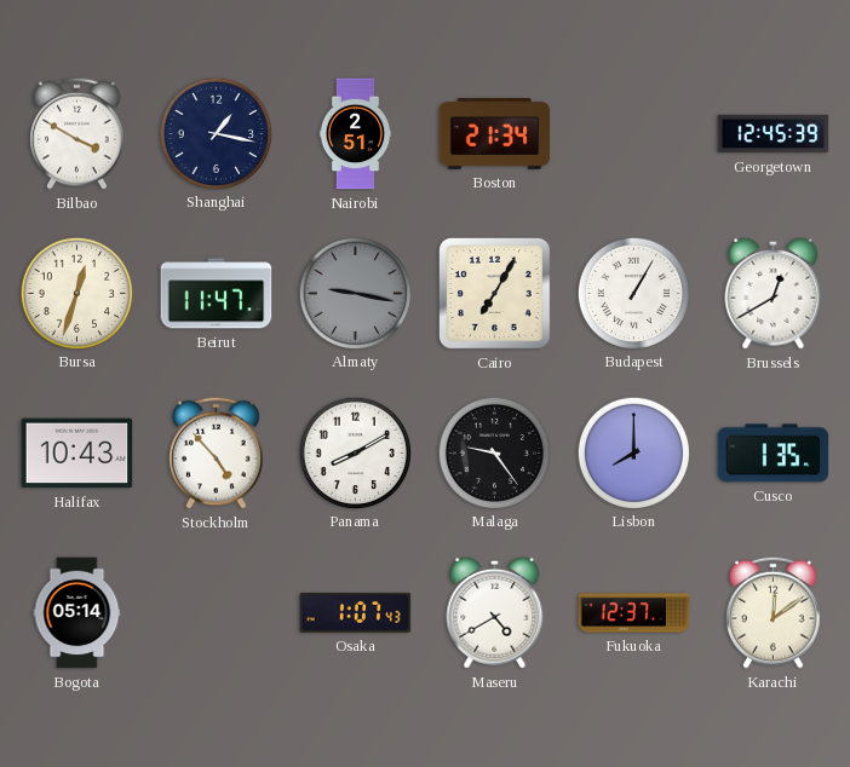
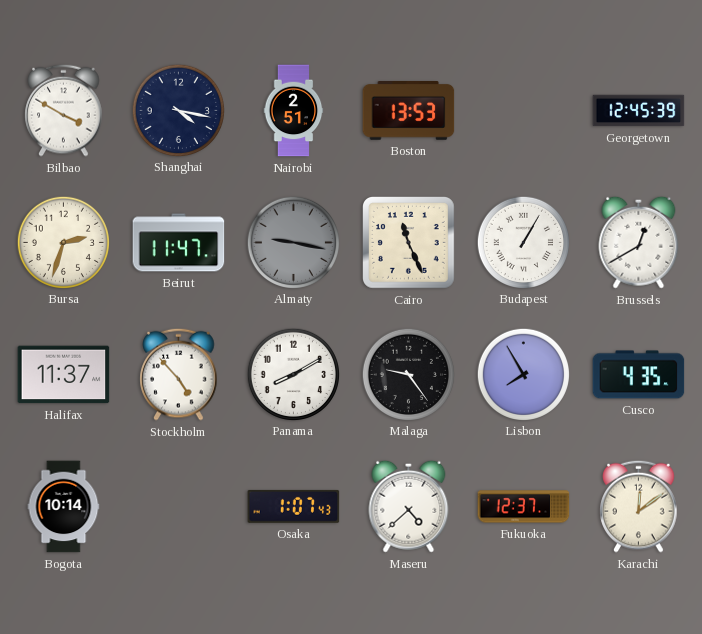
Shanghai: 1:17 -> 4:17 (178, 110)
Boston: 21:34 -> 13:53 (409, 111)
Bursa: 12:33 -> 2:33 (63, 242)
Cairo: 7:05 -> 11:26 (409, 243)
Halifax: 10:43 -> 11:37 (64, 375)
Lisbon: 8:00 -> 7:55 (523, 374)
Cusco: 1:35 -> 4:35 (639, 375)
Bogota: 05:14 -> 10:14 (64, 507)
Maseru: 4:40 -> 4:38 (409, 506)
